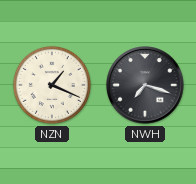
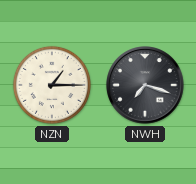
NZN: 1:19 -> 1:15 (52, 85)
